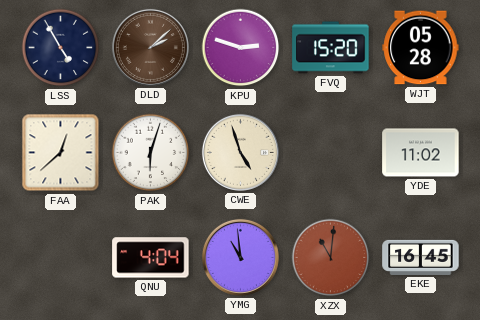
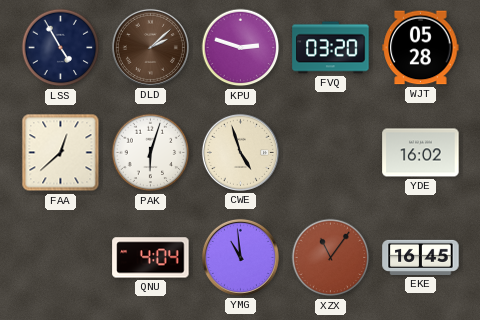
FVQ: 15:20 -> 03:20 (331, 48)
YDE: 11:02 -> 16:02 (421, 153)
XZX: 11:01 -> 11:06 (331, 258)
